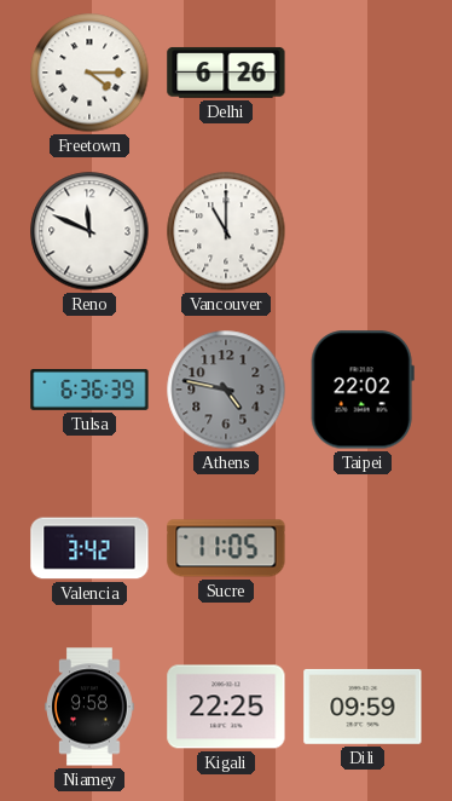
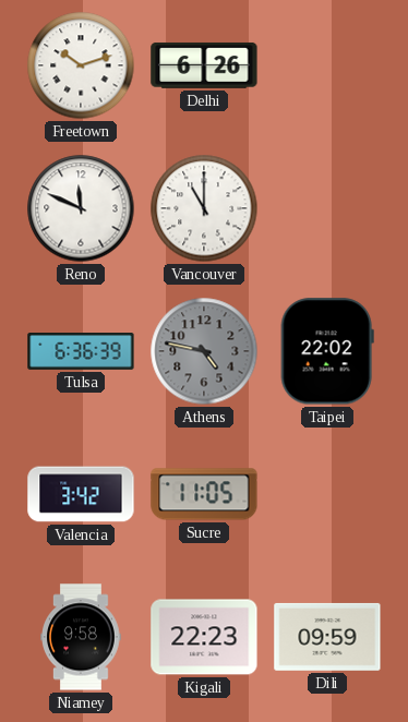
Freetown: 4:15 -> 10:12 (81, 65)
Kigali: 22:25 -> 22:23 (204, 637)
